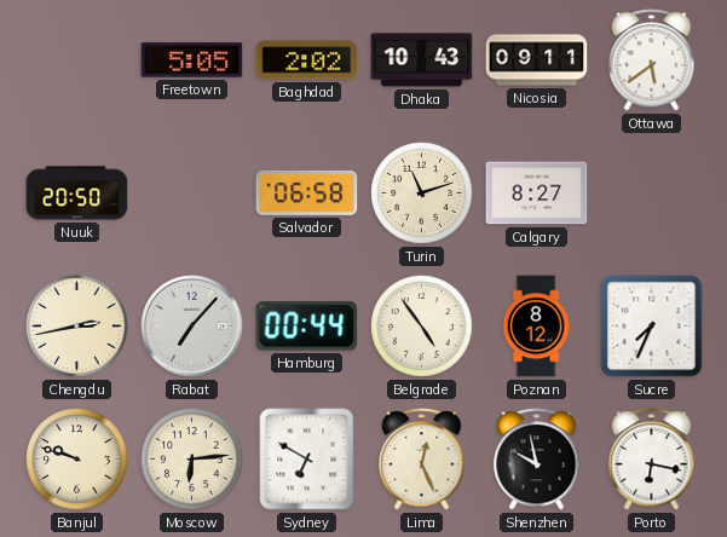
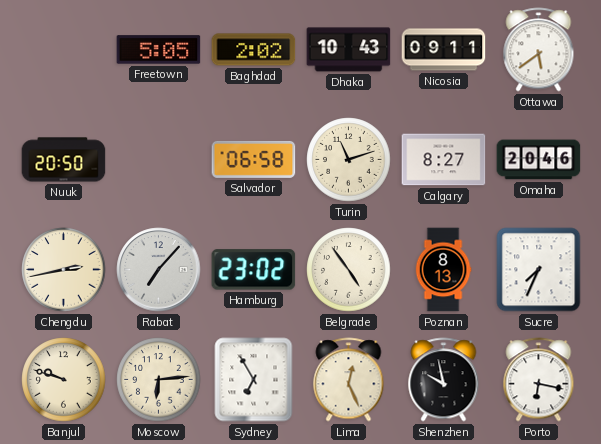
Omaha: none -> 20:46 (539, 160)
Hamburg: 00:44 -> 23:02 (254, 270)
Poznan: 8:12 -> 8:13 (443, 270)
Sydney: 6:50 -> 6:55 (254, 380)
